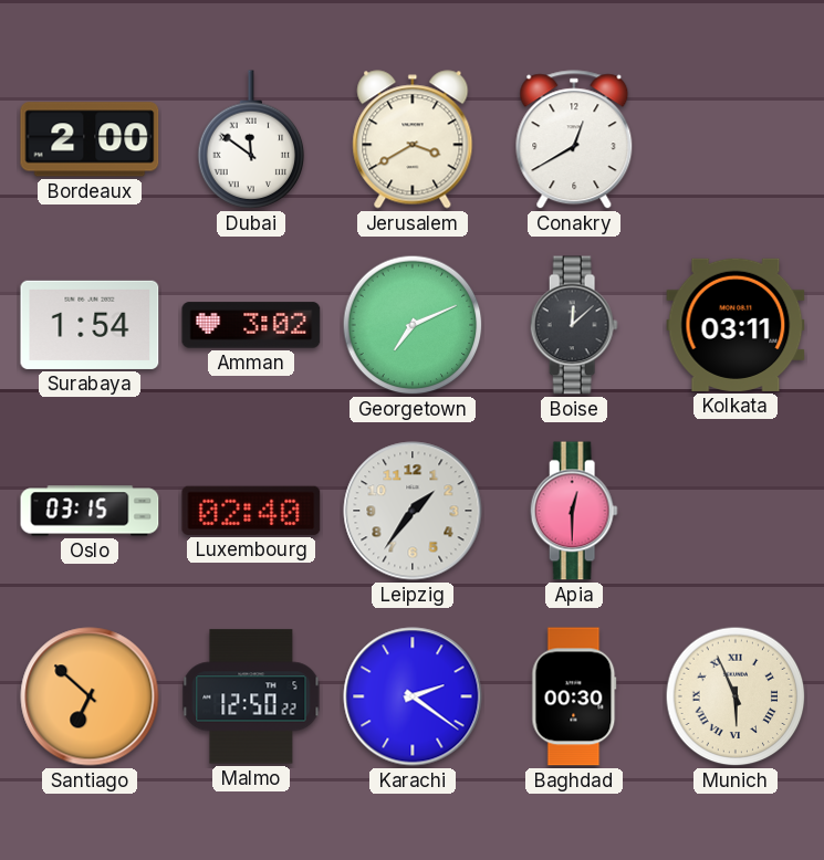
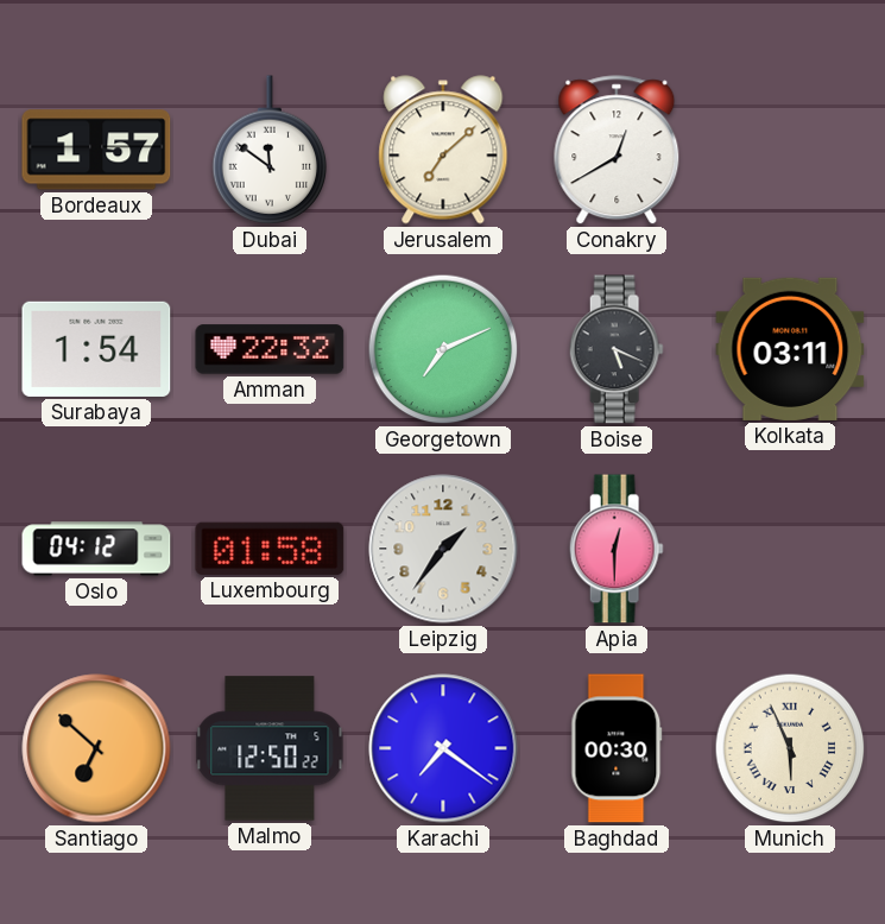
Bordeaux: 2:00 -> 1:57 (96, 150)
Jerusalem: 3:40 -> 7:08 (443, 150)
Amman: 3:02 -> 22:32 (270, 349)
Boise: 12:08 -> 5:19 (617, 349)
Oslo: 03:15 -> 04:12 (96, 549)
Luxembourg: 02:40 -> 01:58 (270, 549)
Karachi: 2:21 -> 7:21 (443, 748)
